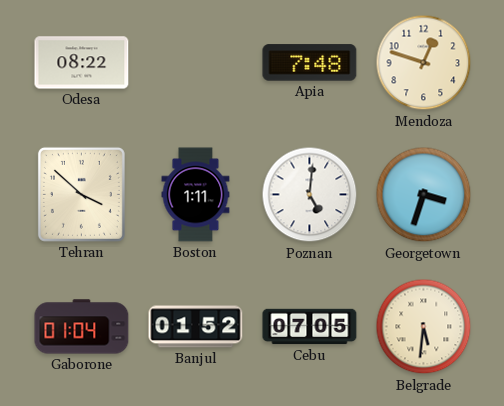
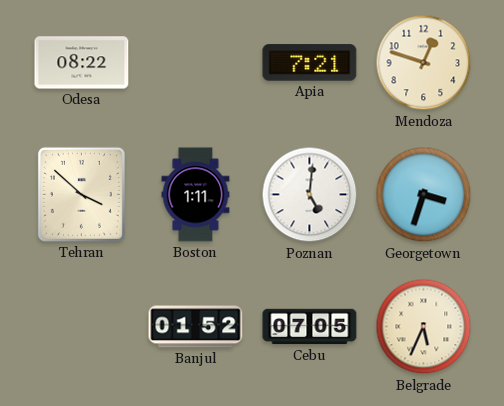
Apia: 7:48 -> 7:21 (310, 63)
Gaborone: 01:04 -> none (82, 327)
Belgrade: 5:31 -> 5:34 (424, 327)
